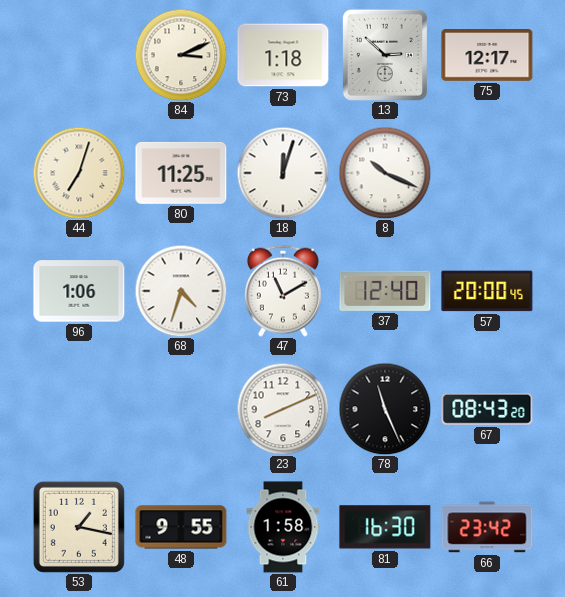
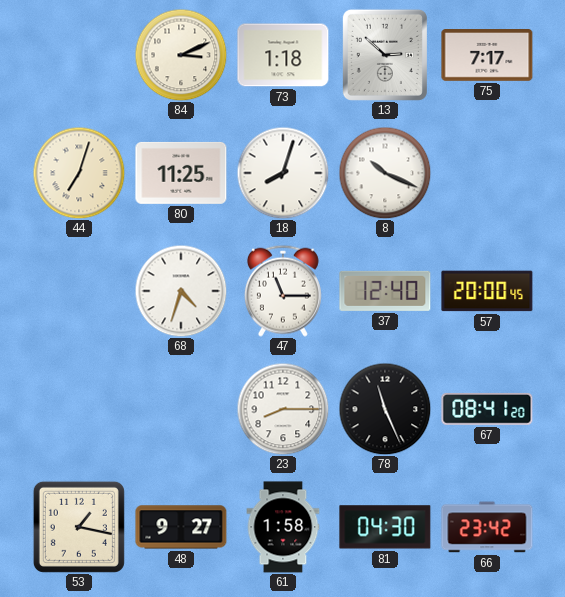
75: 12:17 -> 7:17 (487, 56)
18: 12:03 -> 8:03 (283, 173)
96: 1:06 -> none (79, 291)
47: 11:10 -> 11:15 (283, 291)
23: 8:11 -> 8:15 (283, 409)
67: 08:43 -> 08:41 (487, 409)
48: 9:55 -> 9:27 (181, 527)
81: 16:30 -> 04:30 (385, 527)
